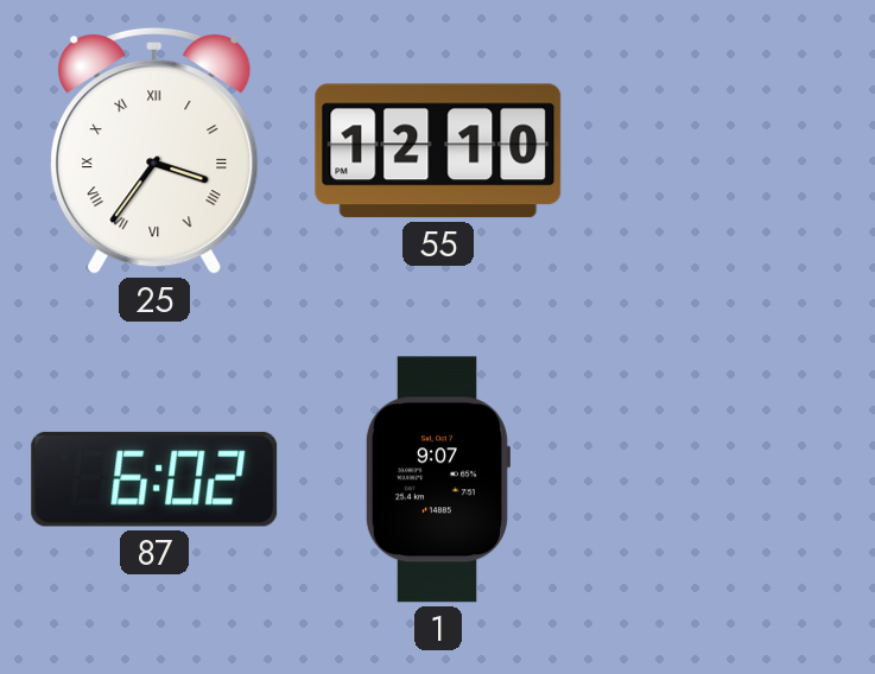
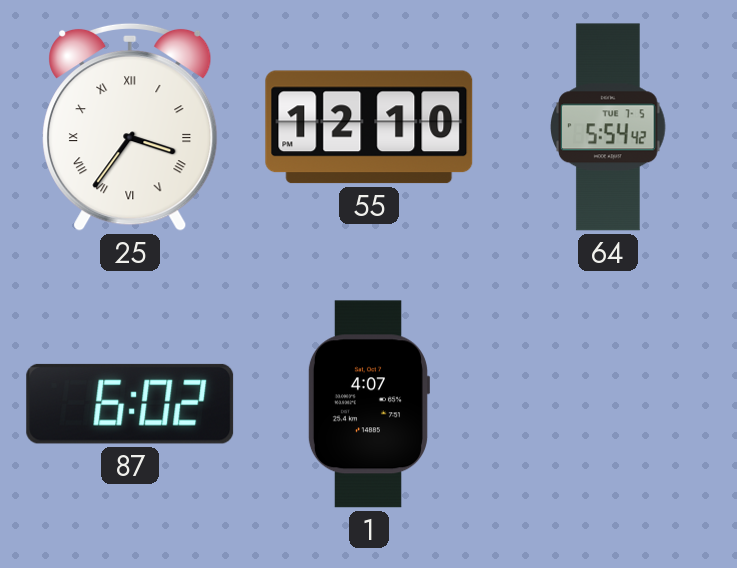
64: none -> 5:54 (608, 127)
1: 9:07 -> 4:07 (368, 404)
